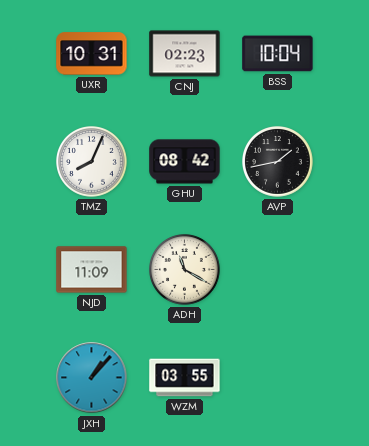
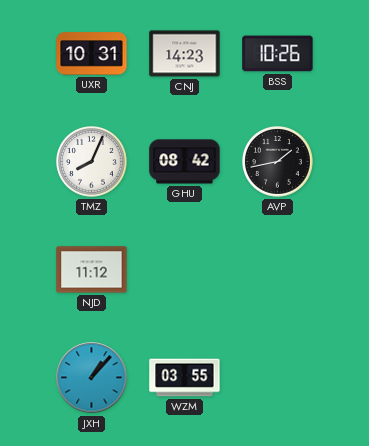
CNJ: 02:23 -> 14:23 (185, 54)
BSS: 10:04 -> 10:26 (278, 54)
NJD: 11:09 -> 11:12 (92, 270)
ADH: 11:20 -> none (185, 270)
